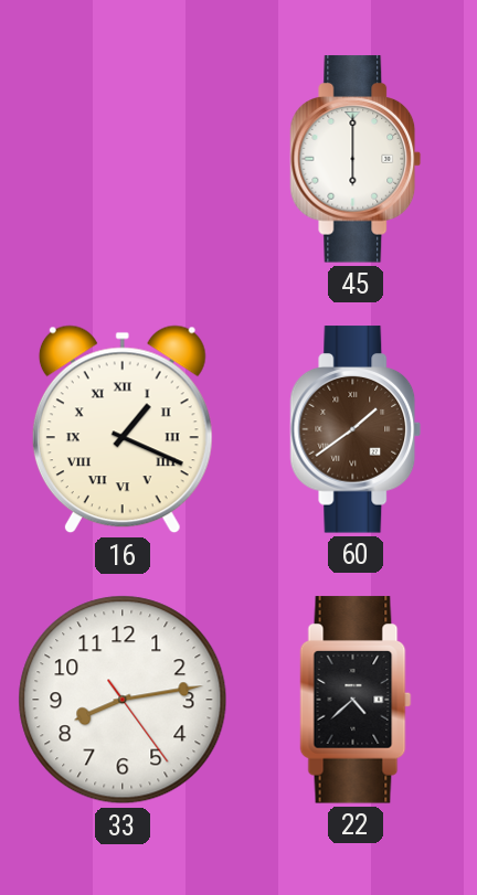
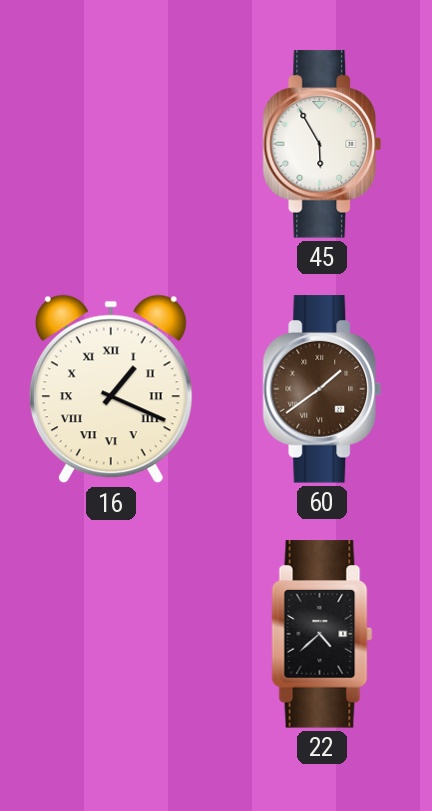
45: 6:00 -> 5:55 (322, 144)
33: 8:13 -> none (123, 700)
